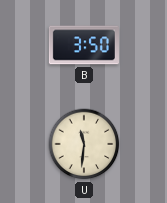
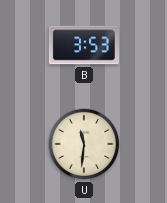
B: 3:50 -> 3:53 (84, 45)
